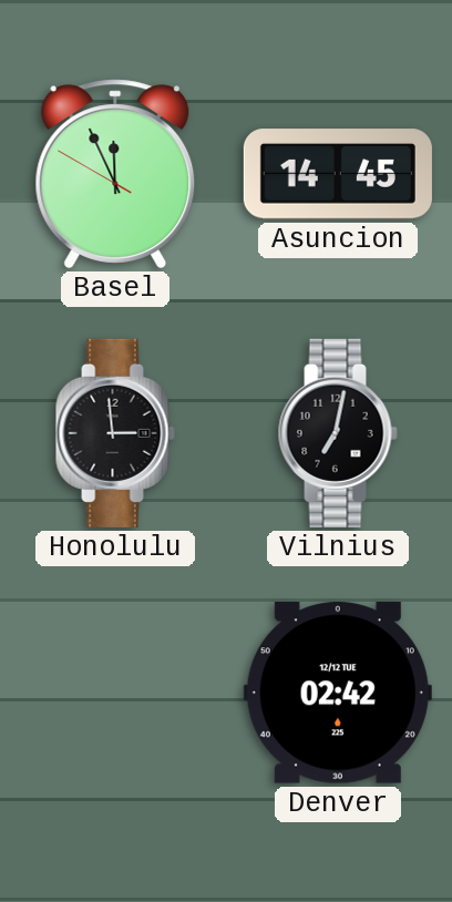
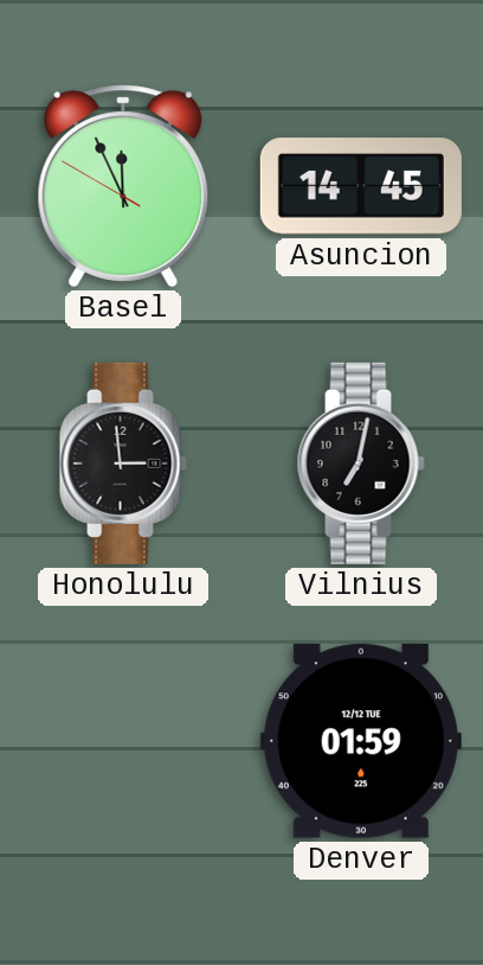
Denver: 02:42 -> 01:59 (361, 741)
